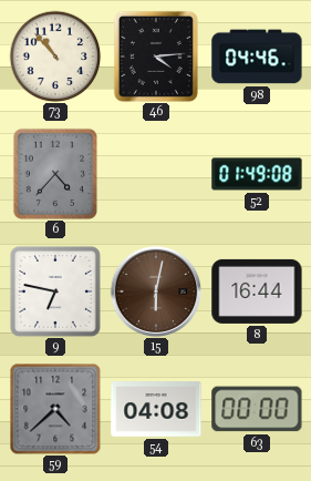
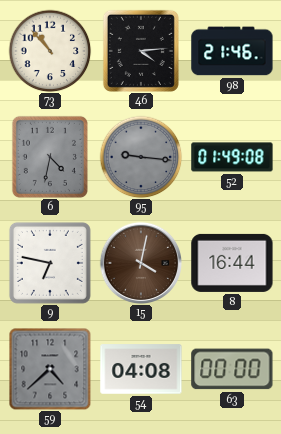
98: 04:46 -> 21:46 (232, 51)
6: 4:37 -> 4:32 (50, 157)
95: none -> 9:16 (141, 157)
15: 6:02 -> 4:02 (141, 263)
